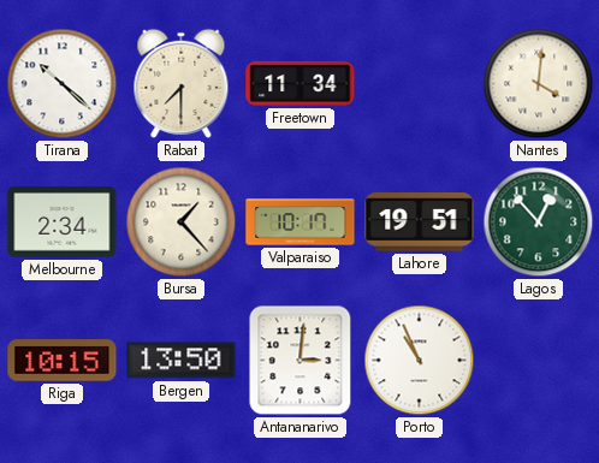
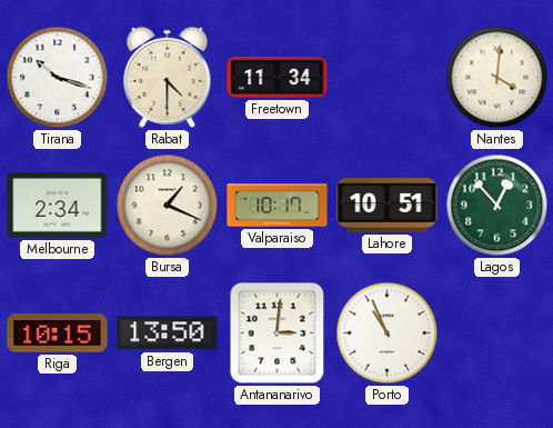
Tirana: 10:22 -> 10:18 (58, 78)
Rabat: 7:30 -> 4:30 (168, 77)
Bursa: 1:23 -> 1:19 (168, 206)
Lahore: 19:51 -> 10:51 (388, 206)
